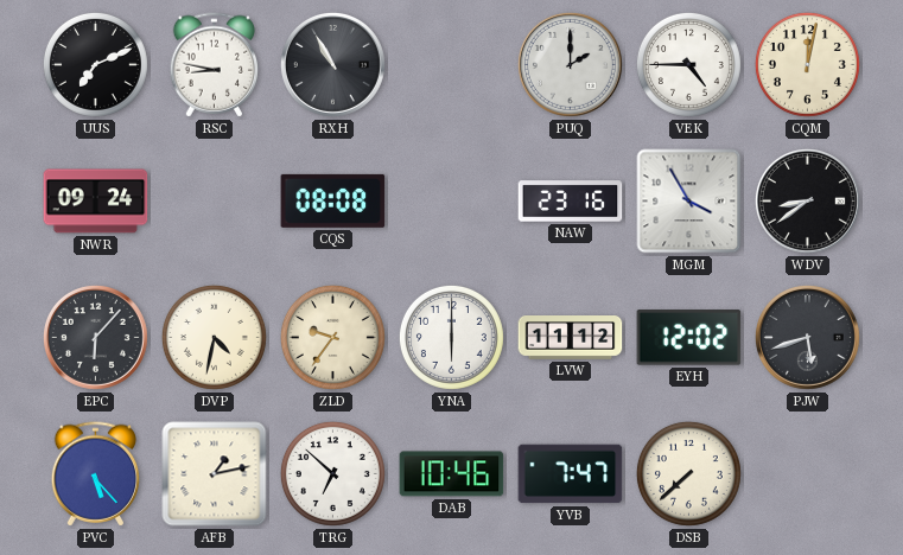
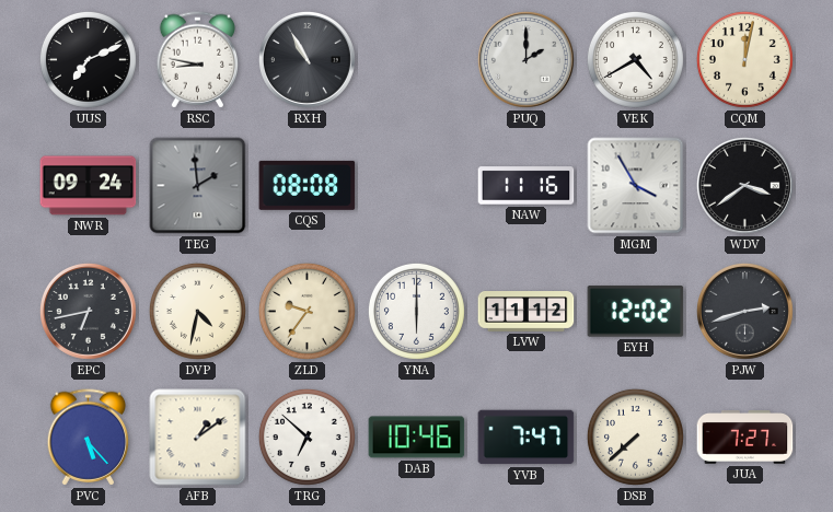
VEK: 4:45 -> 4:40 (635, 59)
TEG: none -> 1:59 (198, 186)
NAW: 23:16 -> 11:16 (527, 186)
WDV: 8:39 -> 3:39 (744, 185)
EPC: 6:07 -> 6:43 (88, 311)
PJW: 5:42 -> 2:42 (744, 311)
AFB: 1:13 -> 1:09 (198, 438)
JUA: none -> 7:27 (745, 438)
